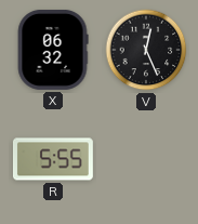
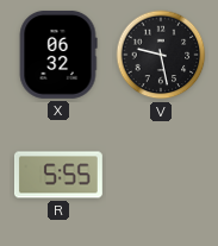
V: 12:26 -> 9:28 (161, 55)
